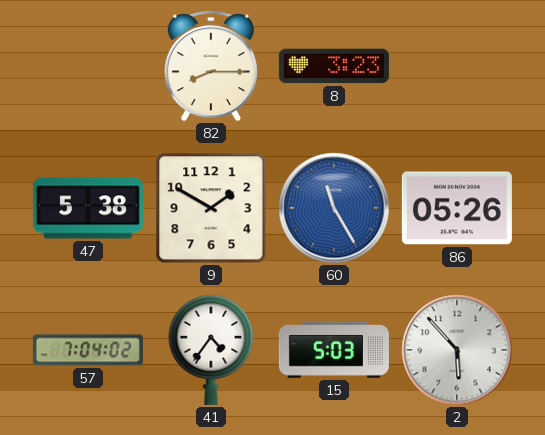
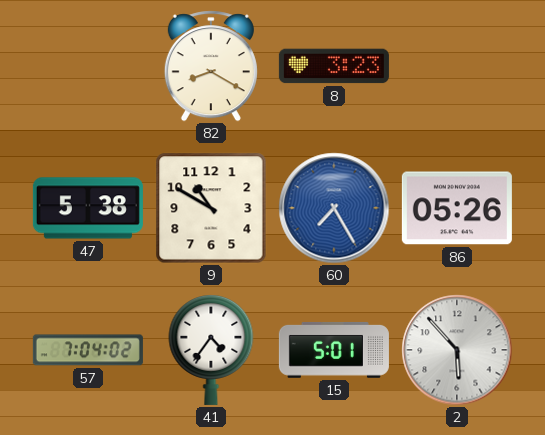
82: 8:15 -> 8:20 (211, 66)
9: 1:50 -> 10:50 (211, 208)
60: 11:25 -> 7:25 (334, 208)
15: 5:03 -> 5:01 (334, 350)
